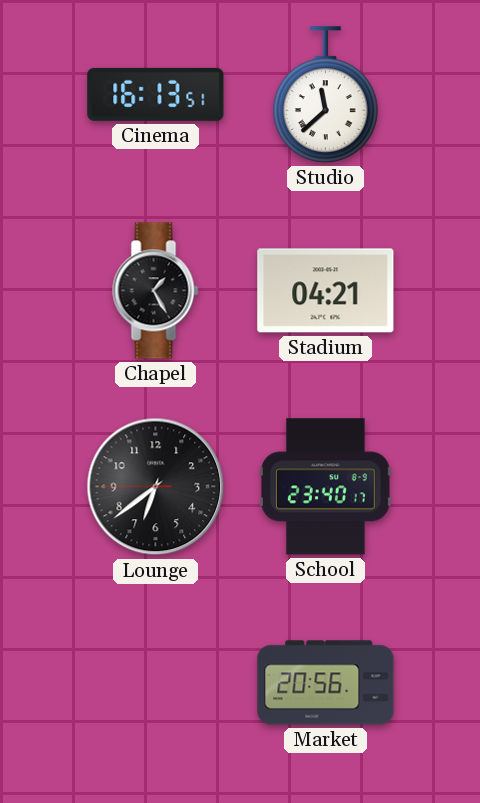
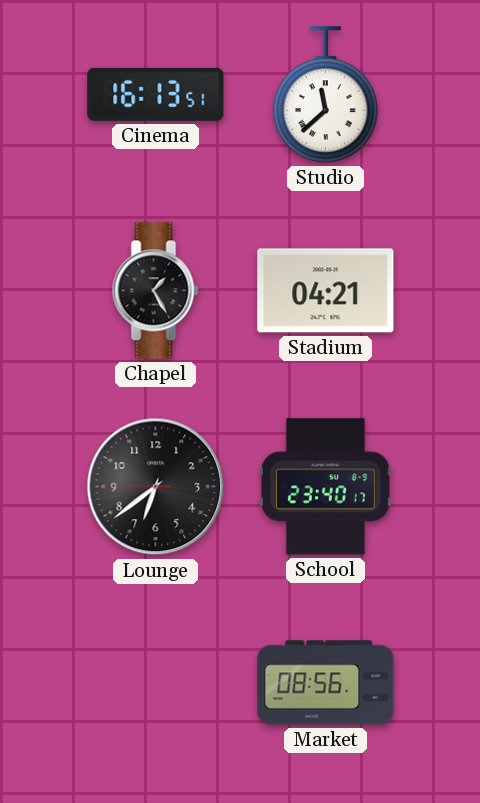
Market: 20:56 -> 08:56 (326, 683)
